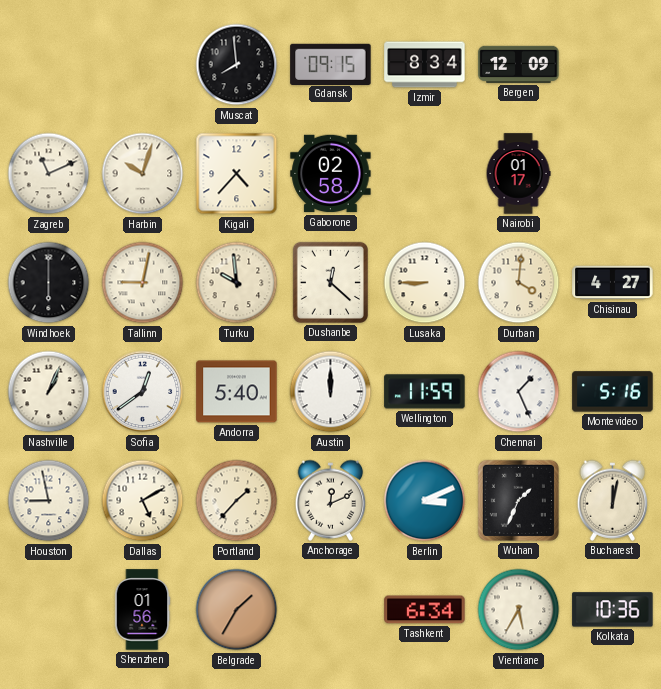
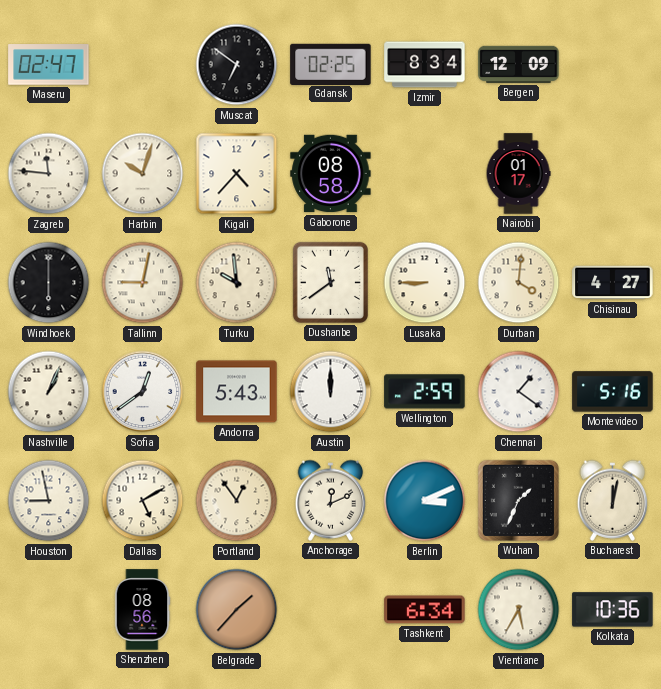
Maseru: none -> 02:47 (49, 65)
Muscat: 7:59 -> 6:51 (237, 65)
Gdansk: 09:15 -> 02:25 (331, 64)
Zagreb: 11:11 -> 11:46 (49, 174)
Gaborone: 02:58 -> 08:58 (331, 174)
Dushanbe: 12:22 -> 11:39 (330, 282)
Andorra: 5:40 -> 5:43 (237, 392)
Wellington: 11:59 -> 2:59 (425, 392)
Chennai: 1:26 -> 1:21 (519, 392)
Portland: 1:37 -> 12:54 (237, 501)
Shenzhen: 01:56 -> 08:56 (142, 610)
Belgrade: 1:35 -> 1:37 (237, 610)
